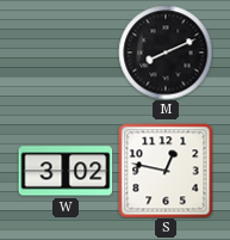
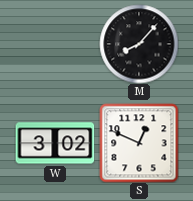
M: 8:11 -> 8:07 (139, 44)
S: 12:47 -> 12:49 (139, 143)
